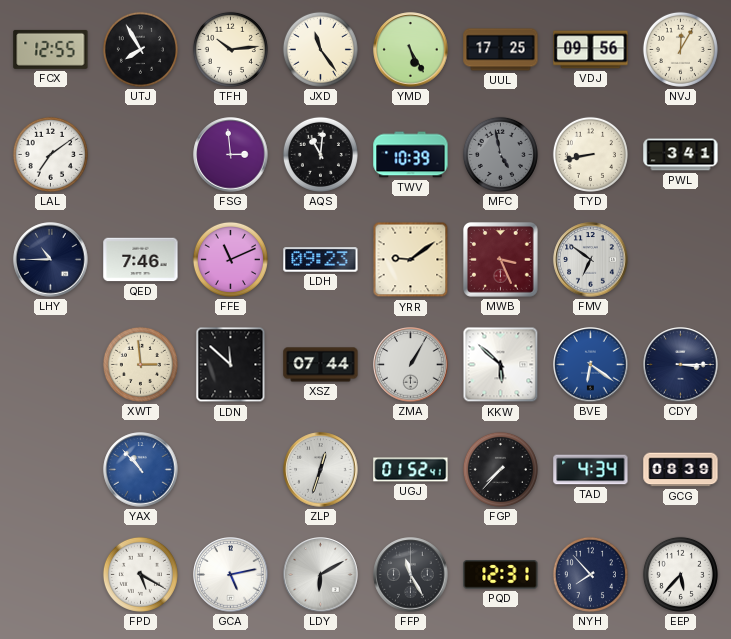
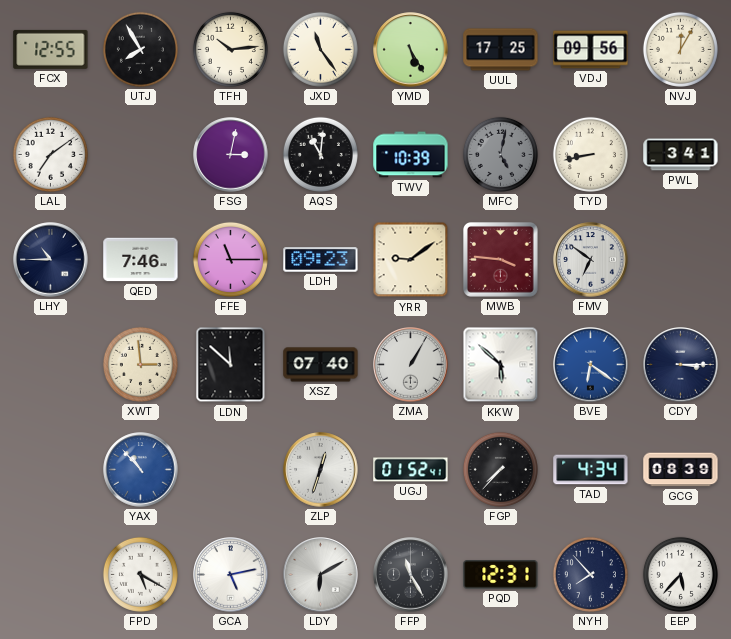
FSG: 2:59 -> 3:02 (231, 155)
MFC: 4:58 -> 5:02 (500, 154)
FFE: 11:11 -> 11:15 (230, 259)
MWB: 3:26 -> 3:46 (501, 260)
XSZ: 07:44 -> 07:40 (321, 365)
